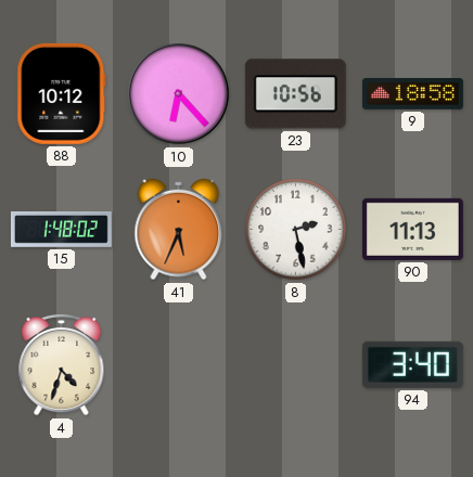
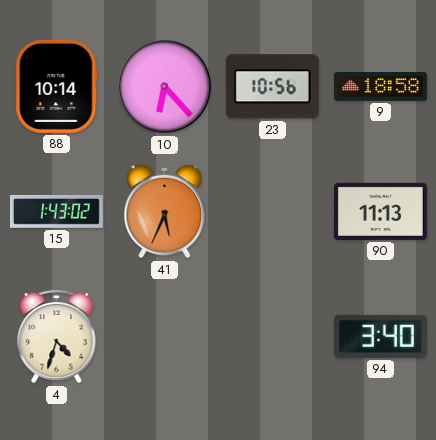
88: 10:12 -> 10:14 (57, 86)
15: 1:48 -> 1:43 (56, 212)
8: 2:28 -> none (296, 230)
